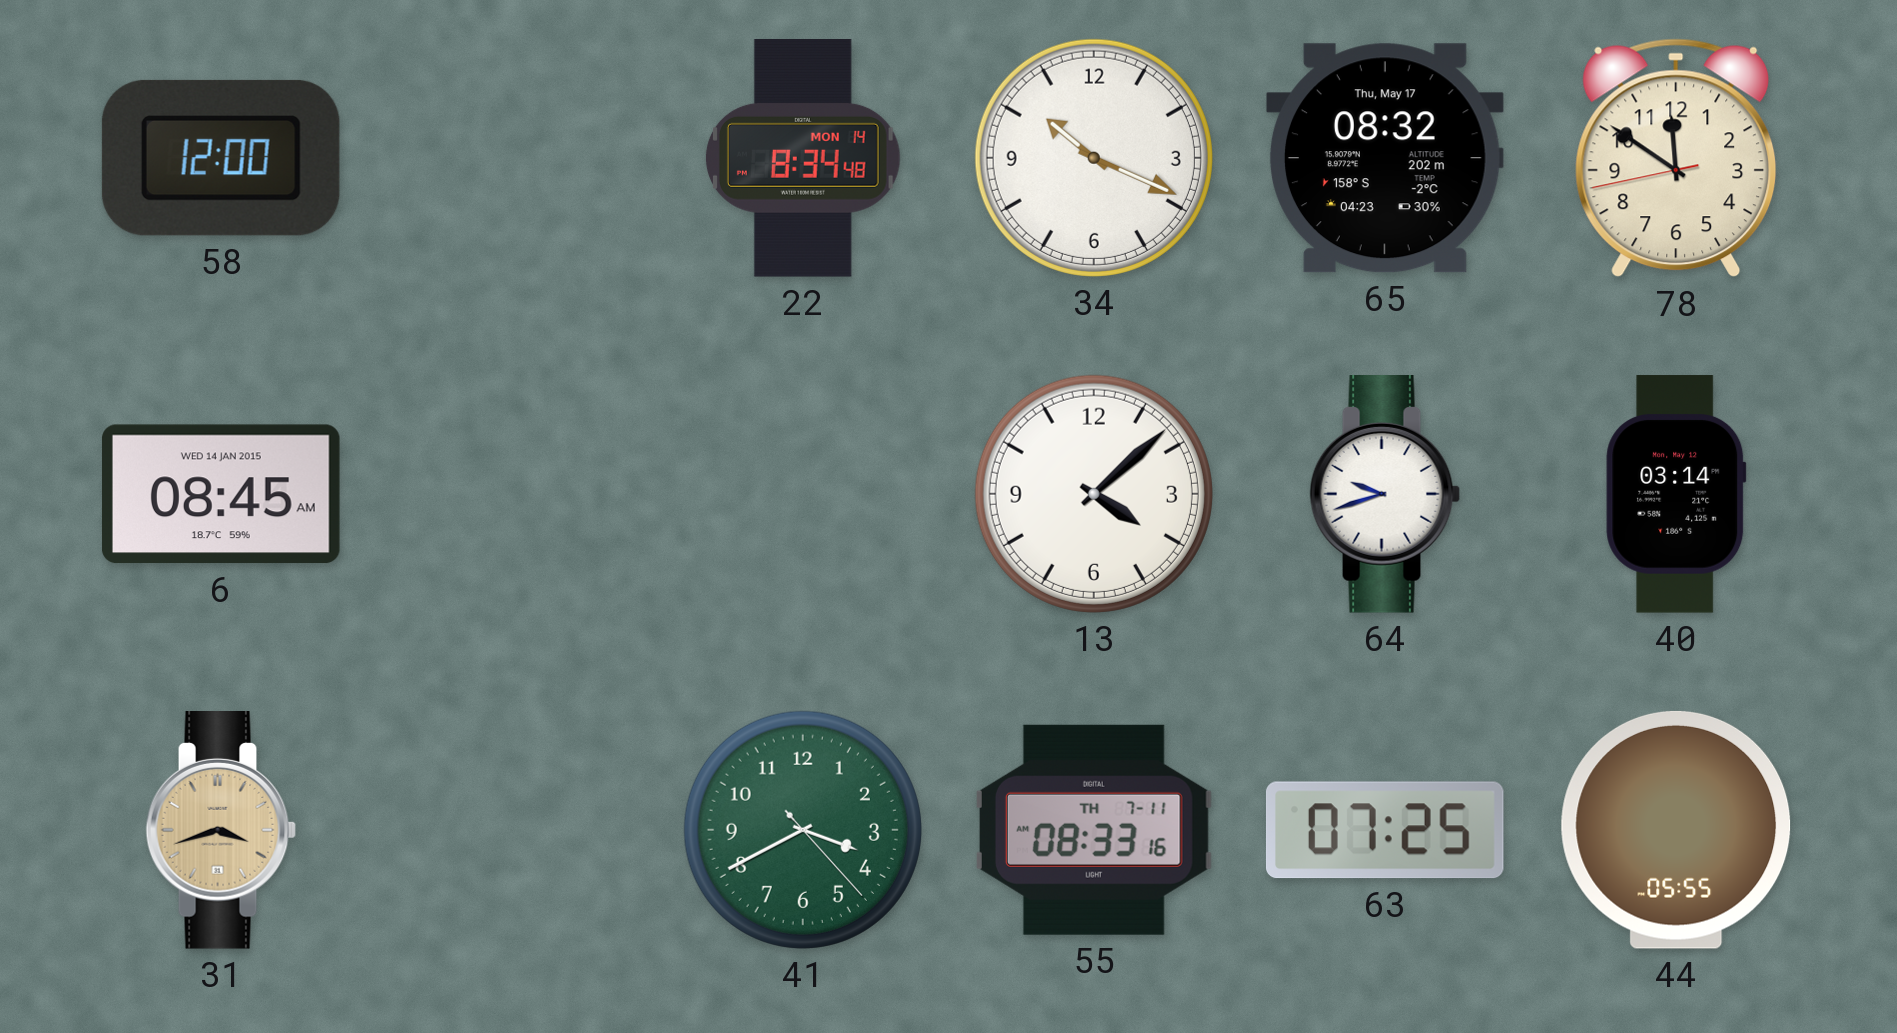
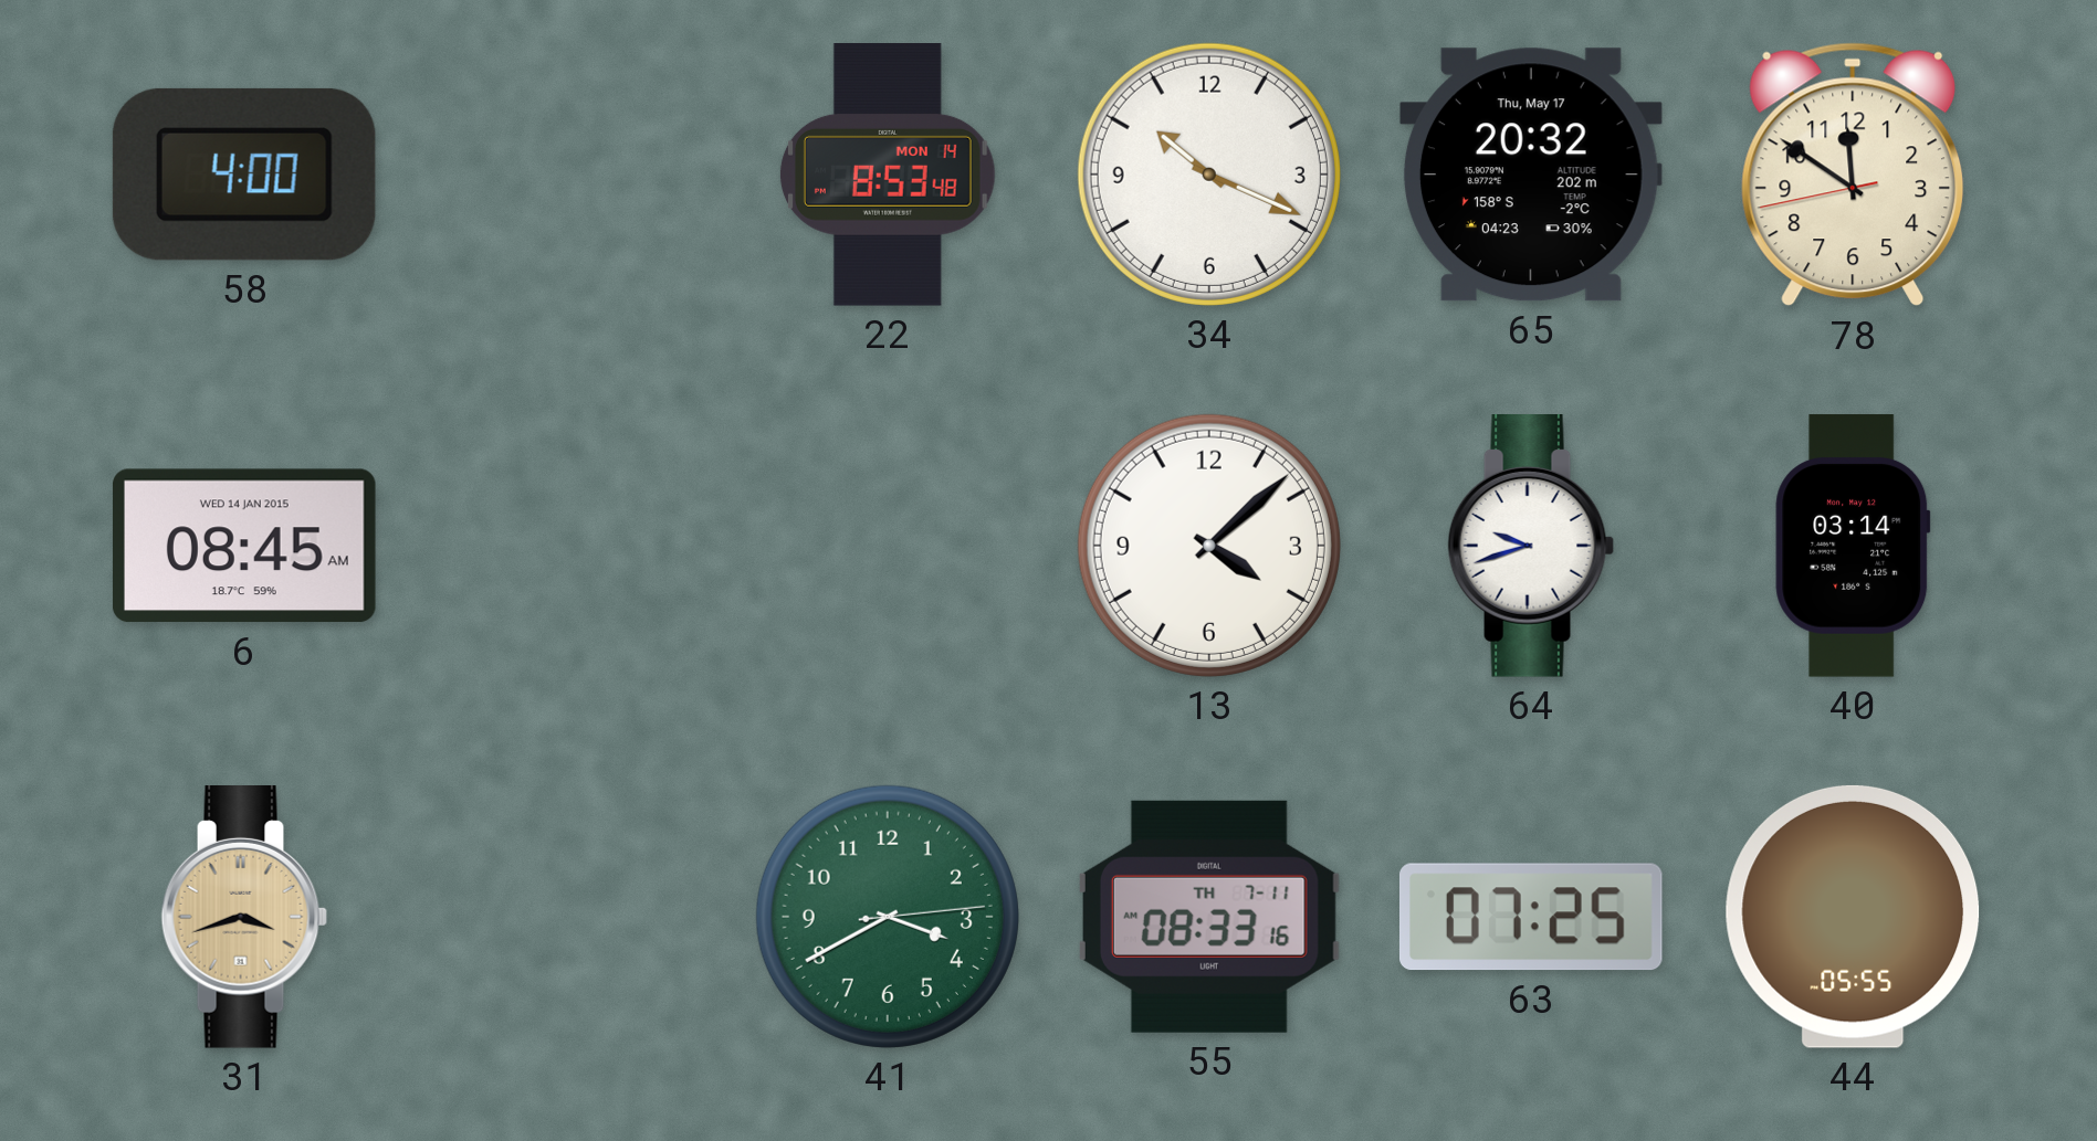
58: 12:00 -> 4:00 (244, 175)
22: 8:34 -> 8:53 (888, 176)
65: 08:32 -> 20:32 (1531, 175)
41: 3:40:23 -> 3:40:14 (888, 917)
